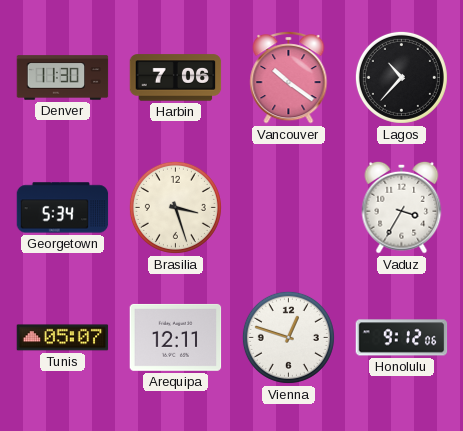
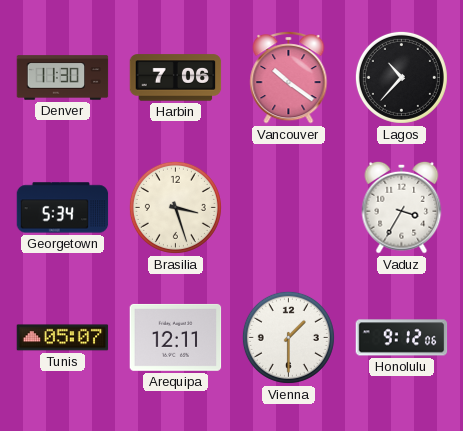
Vienna: 12:48 -> 1:30 (288, 337)
